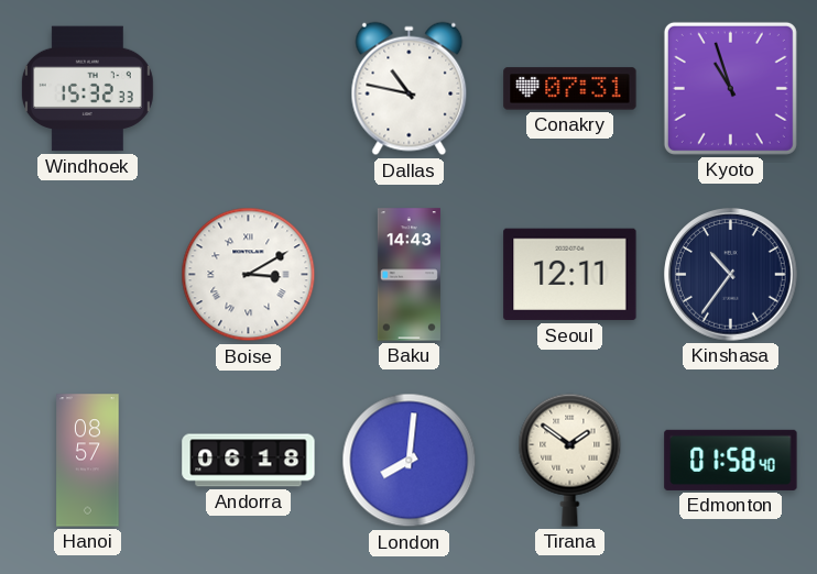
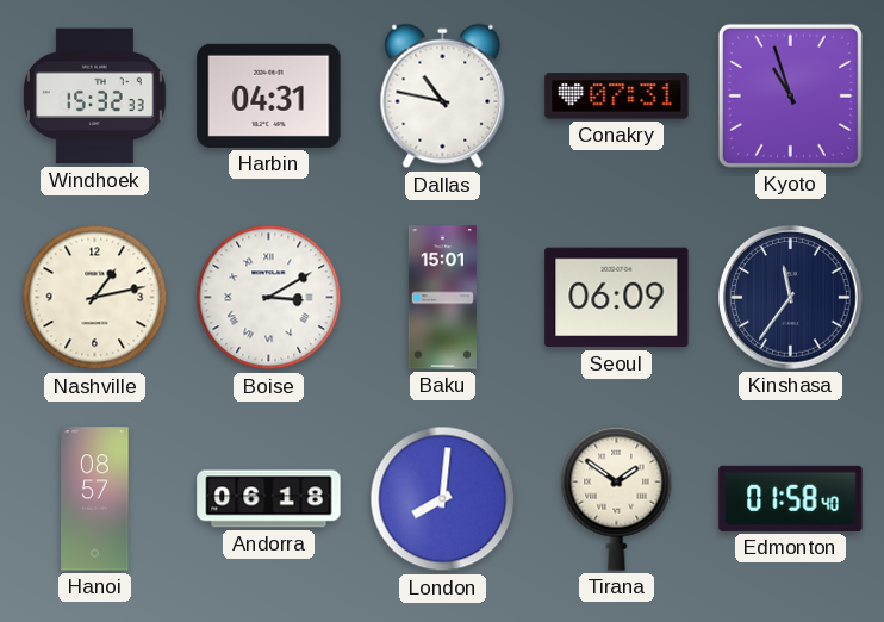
Harbin: none -> 04:31 (269, 95)
Nashville: none -> 1:13 (95, 298)
Baku: 14:43 -> 15:01 (442, 298)
Seoul: 12:11 -> 06:09 (617, 298)
Kinshasa: 10:36 -> 11:36 (791, 298)
